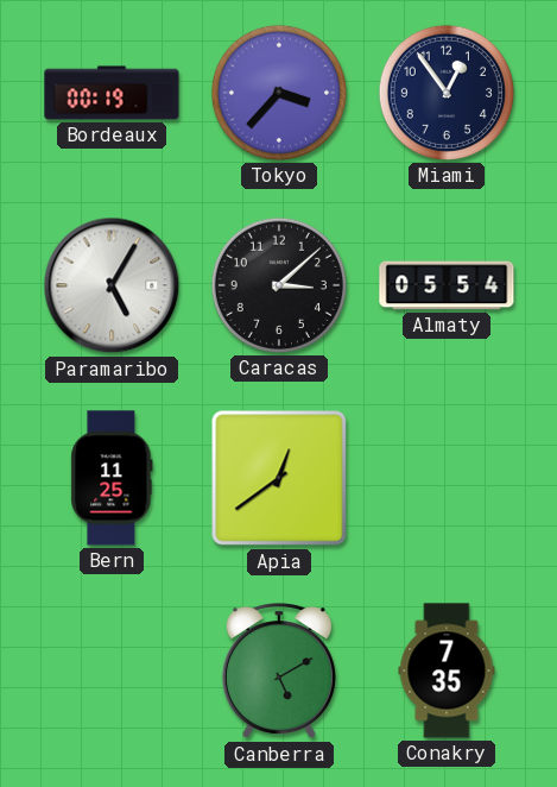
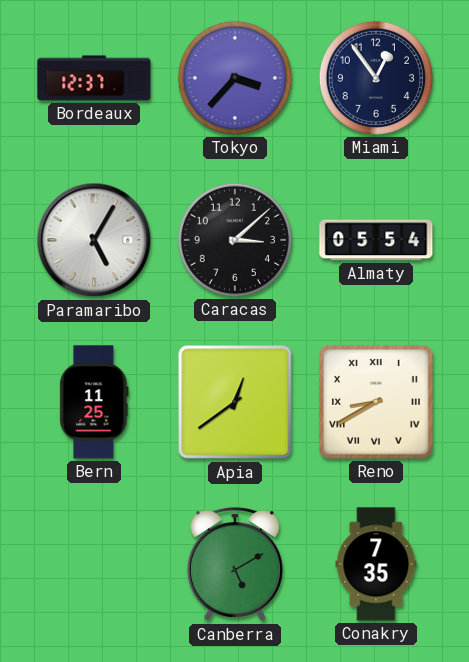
Bordeaux: 00:19 -> 12:37 (94, 78)
Reno: none -> 8:40 (377, 403)
